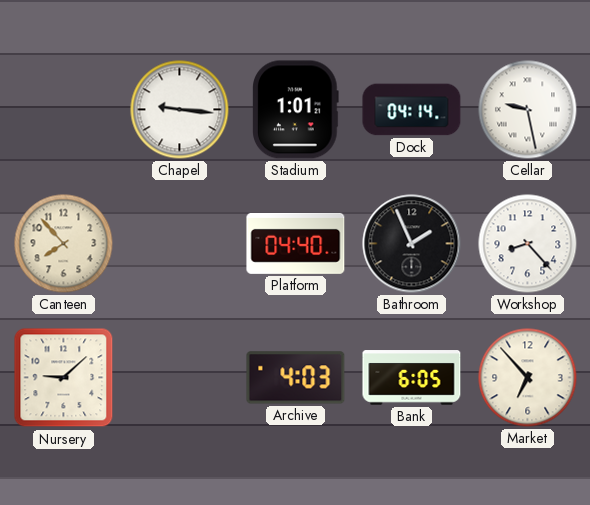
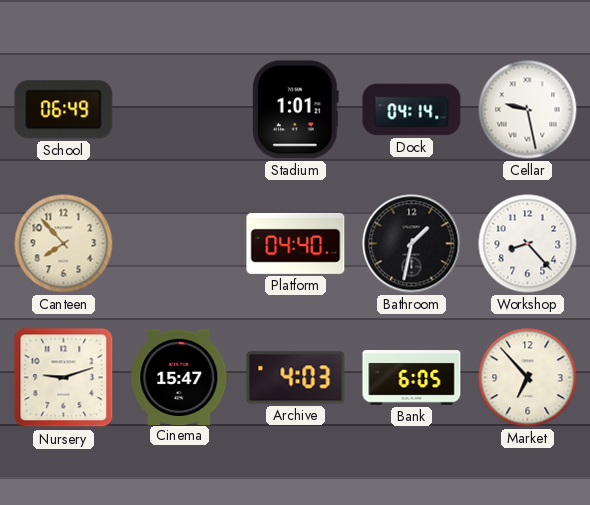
School: none -> 06:49 (64, 110)
Chapel: 9:16 -> none (180, 110)
Bathroom: 1:56 -> 1:32 (412, 244)
Nursery: 9:08 -> 9:12 (64, 378)
Cinema: none -> 15:47 (180, 377)
